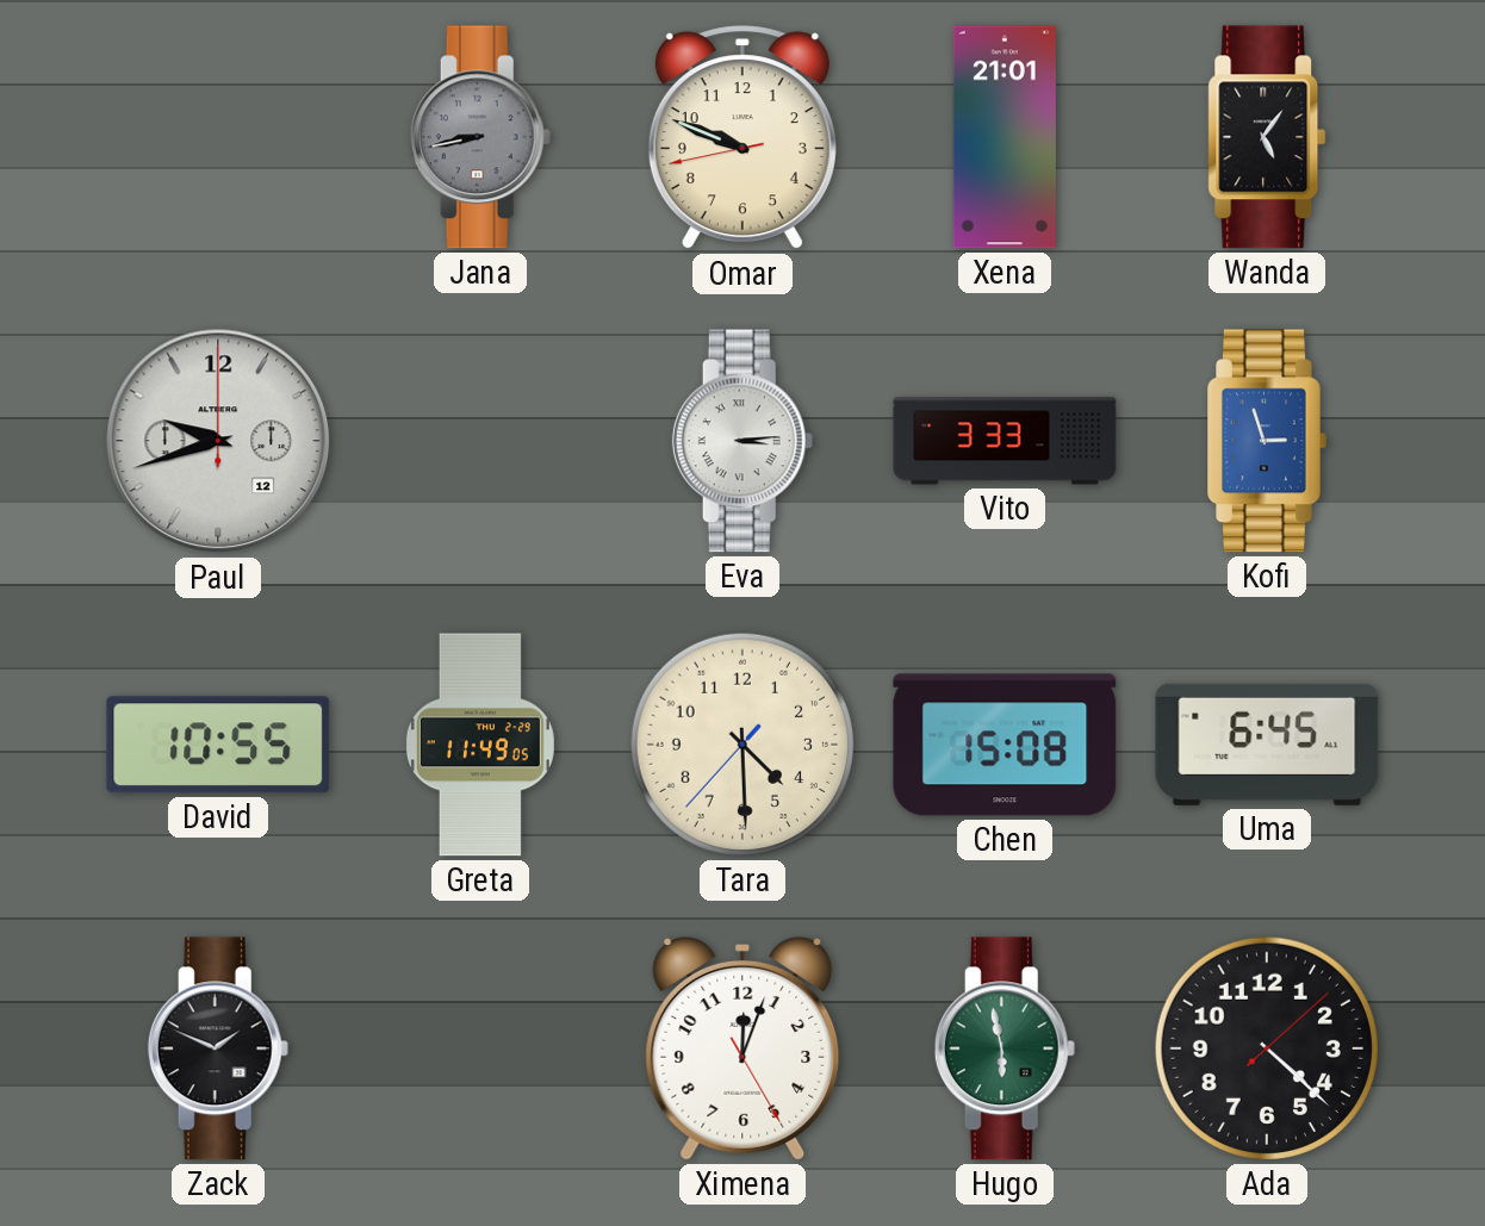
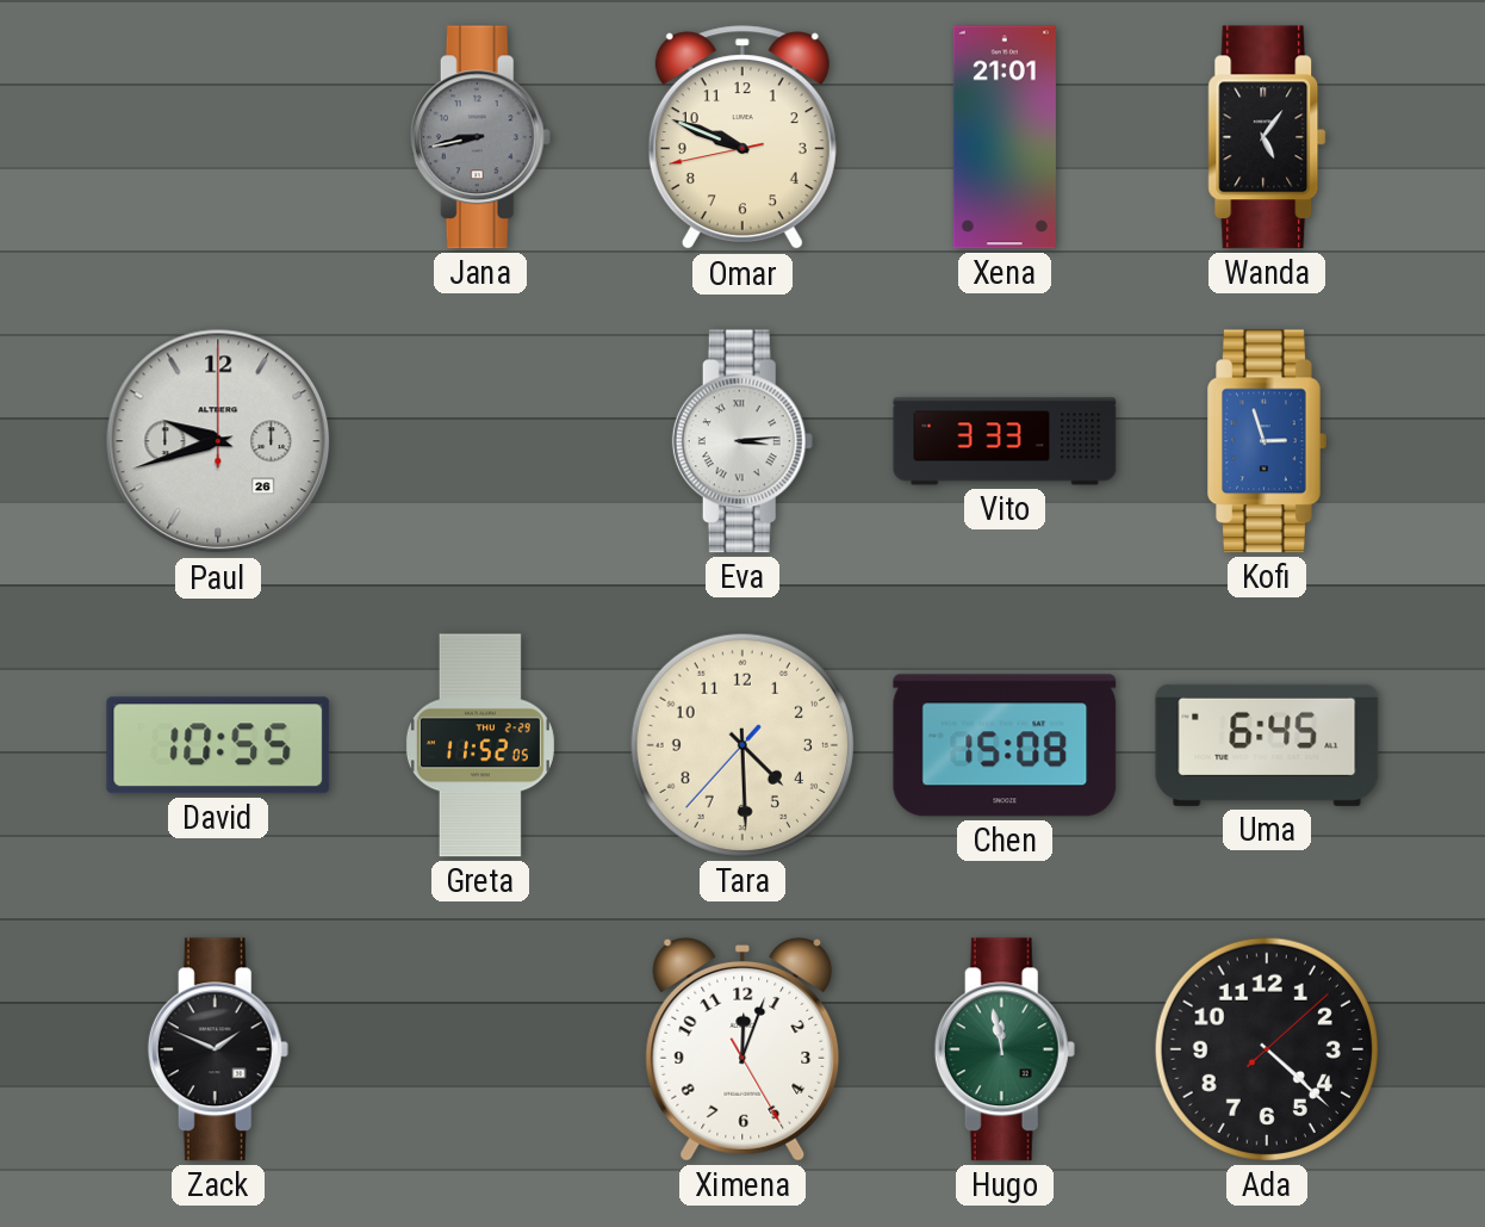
Paul date: 12 -> 26 (218, 441)
Greta: 11:49 -> 11:52 (480, 745)
Hugo: 5:58 -> 11:58 (1005, 1049)
